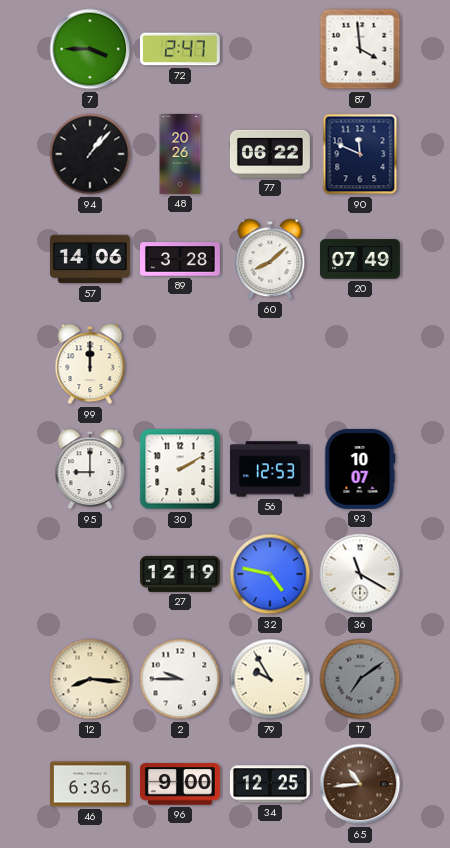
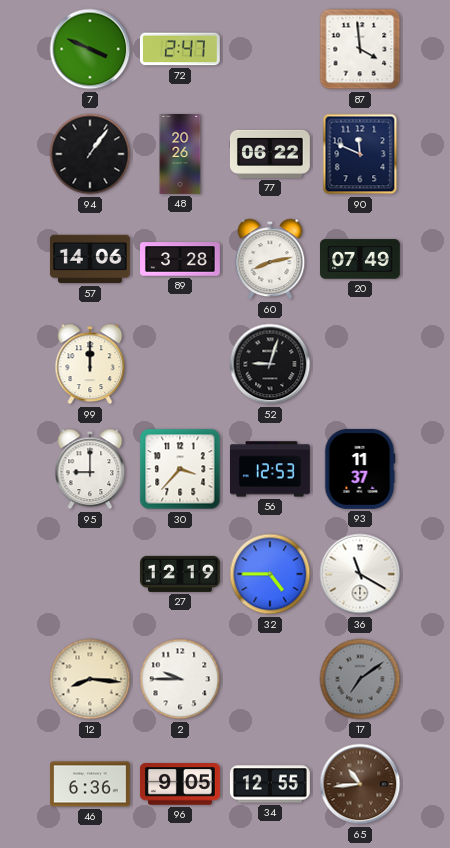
7: 3:45 -> 3:49 (90, 49)
94: 1:07 -> 1:06 (90, 154)
60: 8:08 -> 8:13 (270, 259)
52: none -> 9:03 (270, 364)
30: 2:10 -> 3:37 (180, 469)
93: 10:07 -> 11:37 (360, 469)
32: 4:47 -> 4:45 (270, 574)
79: 9:55 -> none (270, 679)
96: 9:00 -> 9:05 (180, 784)
34: 12:25 -> 12:55 (270, 784)
